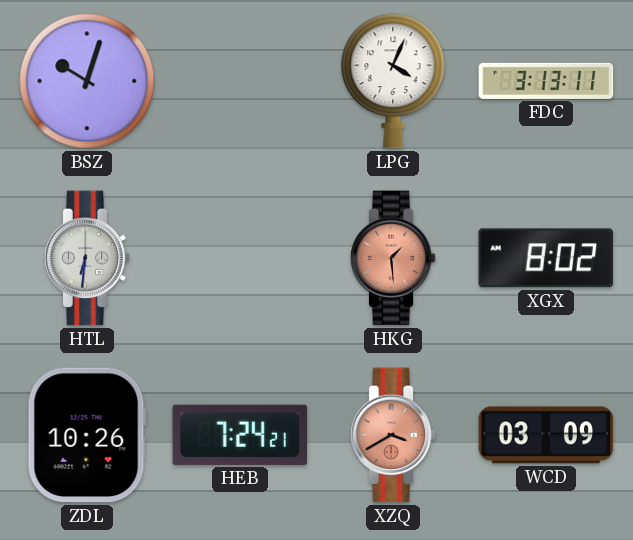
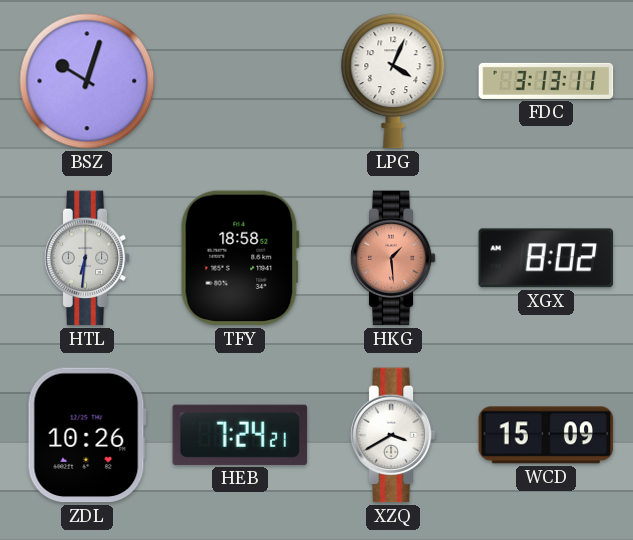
TFY: none -> 18:58 (240, 258)
XZQ dial: salmon -> white (393, 435)
WCD: 03:09 -> 15:09 (546, 435)
